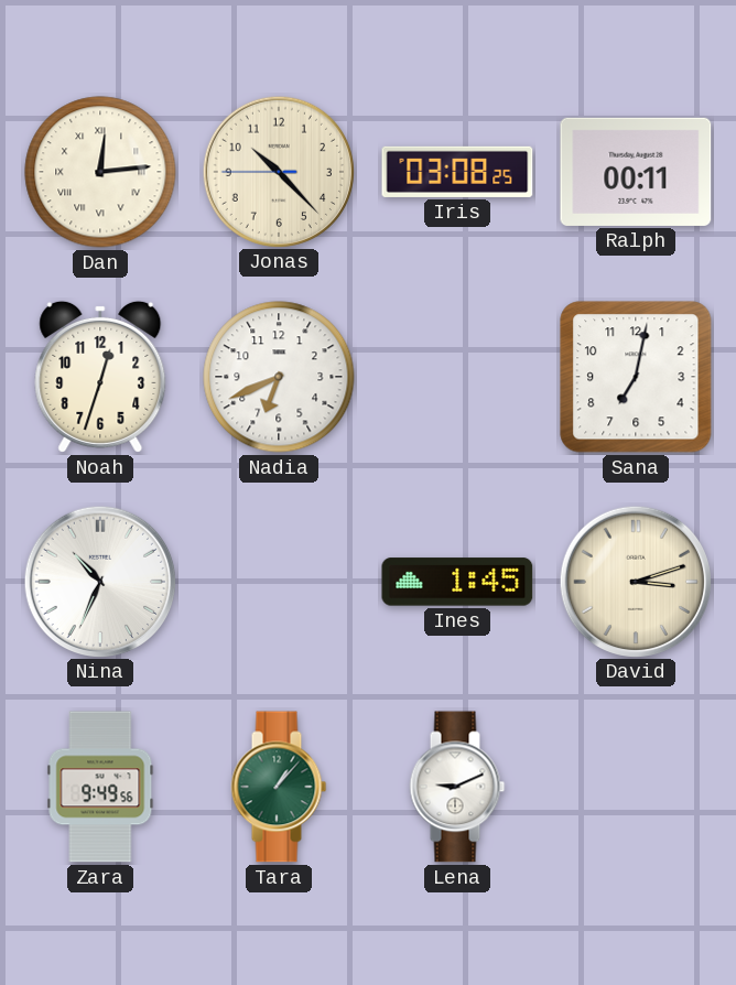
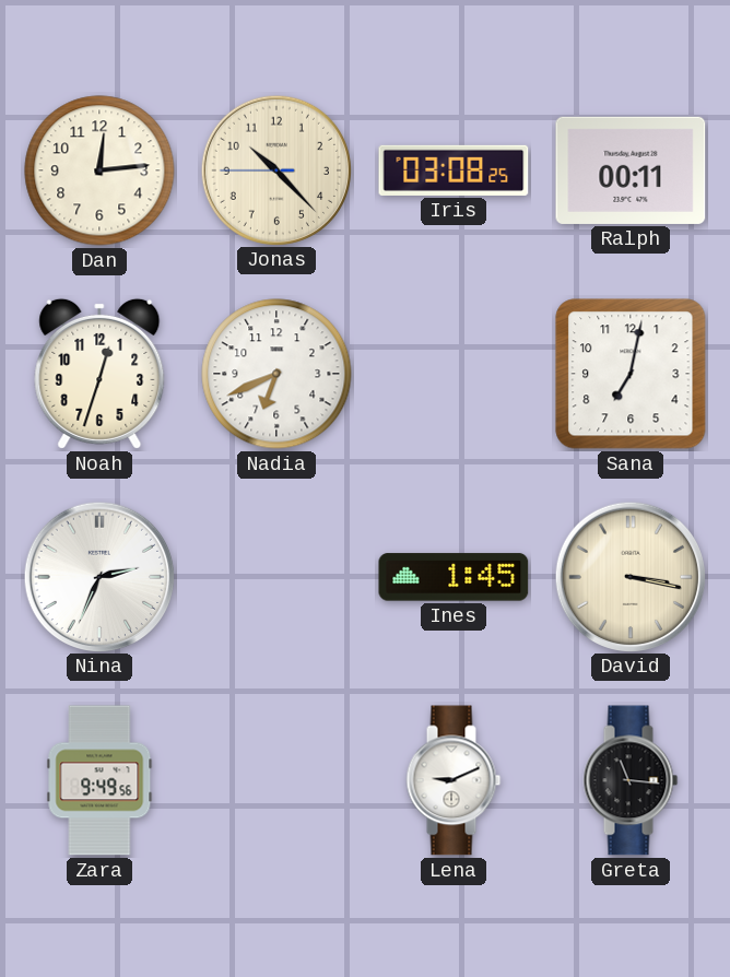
Dan numerals: Roman -> Arabic (99, 170)
Nina: 10:34 -> 2:34 (98, 576)
David: 3:12 -> 3:17 (629, 576)
Tara: 1:07 -> none (279, 787)
Greta: none -> 11:16 (631, 780)
